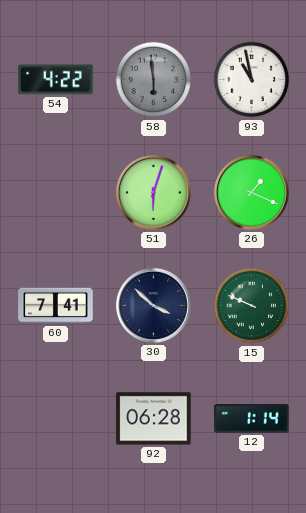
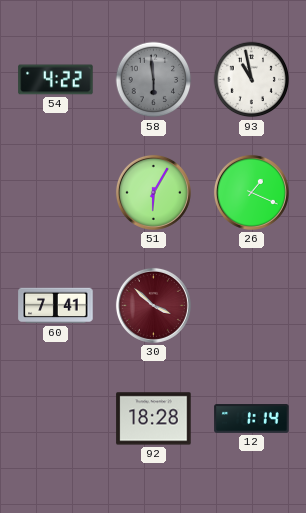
51: 6:03 -> 6:05 (153, 192)
30 dial: navy -> burgundy (153, 305)
15: 9:49 -> none (252, 306)
92: 06:28 -> 18:28 (154, 419)
